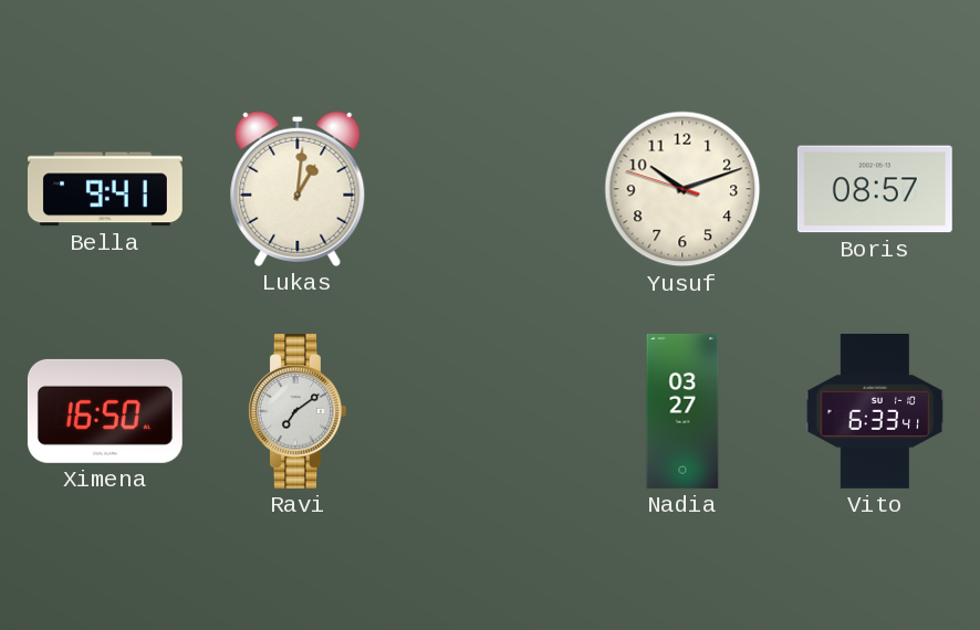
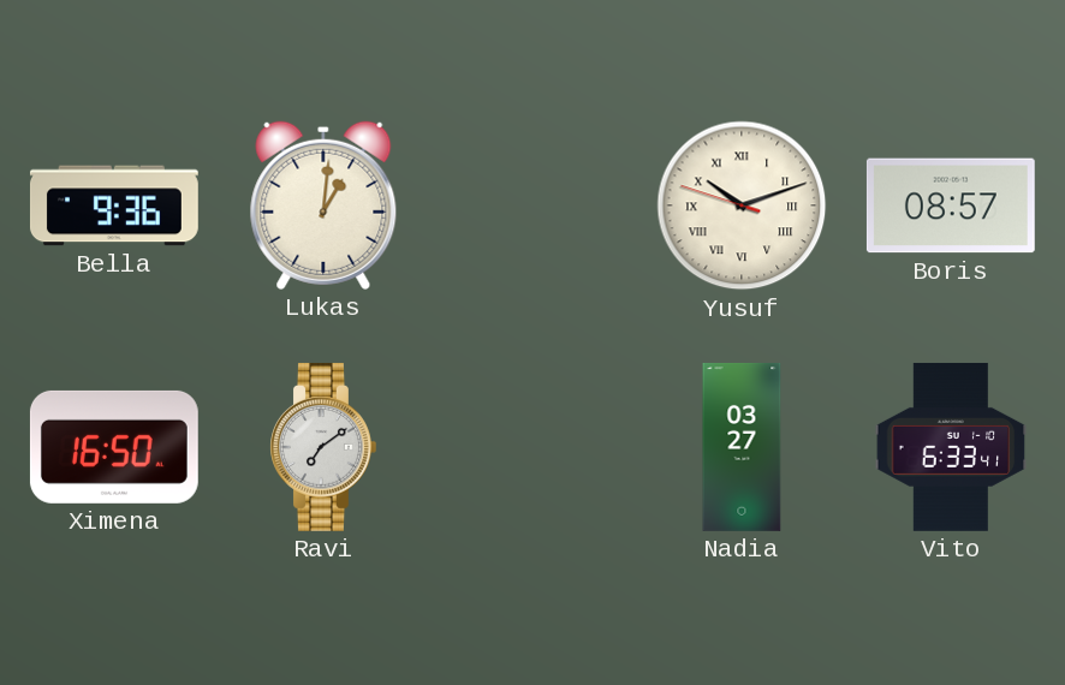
Bella: 9:41 -> 9:36 (114, 205)
Yusuf numerals: Arabic -> Roman (742, 205)
